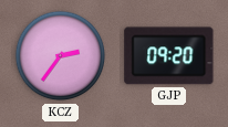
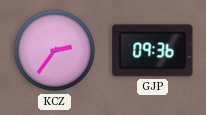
GJP: 09:20 -> 09:36 (153, 51)
